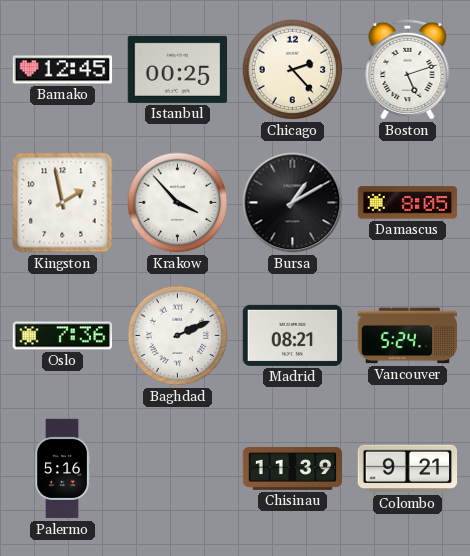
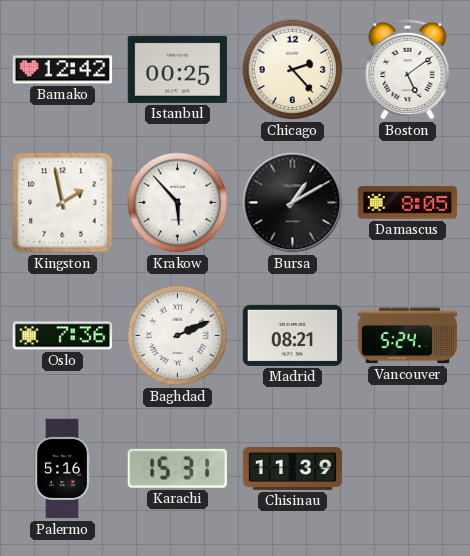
Bamako: 12:45 -> 12:42 (63, 70)
Boston: 5:12 -> 5:09 (408, 69)
Krakow: 3:53 -> 5:53 (178, 203)
Karachi: none -> 15:31 (177, 468)
Colombo: 9:21 -> none (408, 469)
